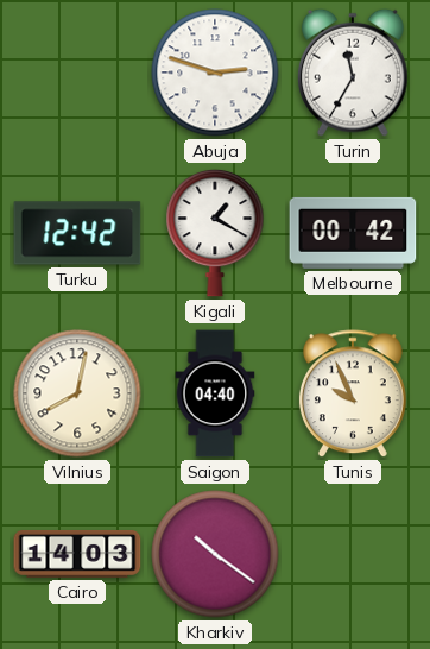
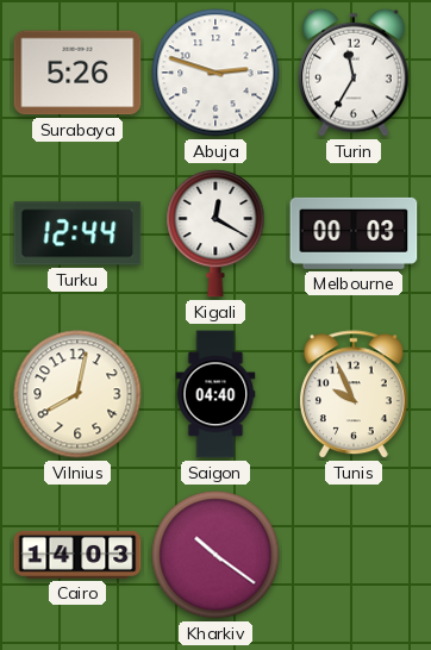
Surabaya: none -> 5:26 (77, 73)
Turku: 12:42 -> 12:44 (77, 233)
Kigali: 1:20 -> 12:20 (215, 233)
Melbourne: 00:42 -> 00:03 (354, 233)
